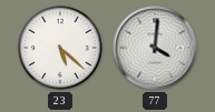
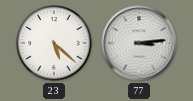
77: 4:01 -> 3:14 (139, 43)
